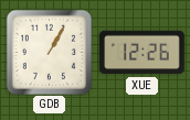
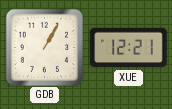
XUE: 12:26 -> 12:21 (129, 48)
